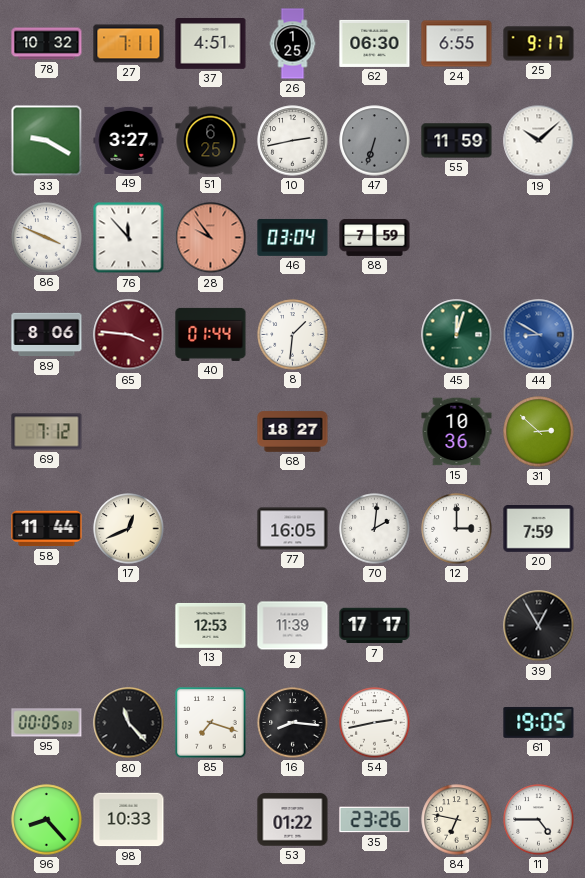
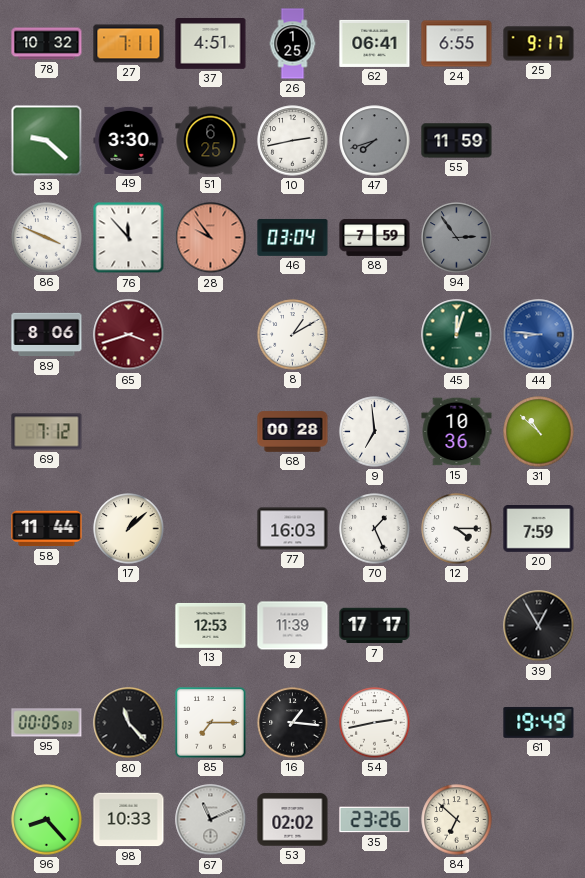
62: 06:30 -> 06:41 (375, 43)
33: 9:20 -> 9:22 (47, 141)
49: 3:27 -> 3:30 (129, 140)
47: 6:33 -> 7:42 (375, 141)
19: 10:08 -> none (539, 141)
94: none -> 2:54 (457, 238)
65: 3:46 -> 3:42 (129, 335)
40: 01:44 -> none (211, 334)
8: 1:31 -> 1:10 (293, 335)
44: 8:50 -> 8:46 (539, 335)
68: 18:27 -> 00:28 (293, 432)
9: none -> 6:59 (375, 432)
31: 2:52 -> 10:52 (539, 432)
17: 12:41 -> 1:08 (129, 529)
77: 16:05 -> 16:03 (293, 529)
70: 2:01 -> 1:26 (375, 529)
12: 3:00 -> 4:15 (457, 529)
85: 7:18 -> 7:15 (211, 723)
16: 8:16 -> 1:16 (293, 723)
61: 19:05 -> 19:49 (539, 722)
67: none -> 11:11 (211, 820)
53: 01:22 -> 02:02 (293, 820)
84: 6:47 -> 6:52 (457, 820)
11: 4:45 -> none (539, 820)
